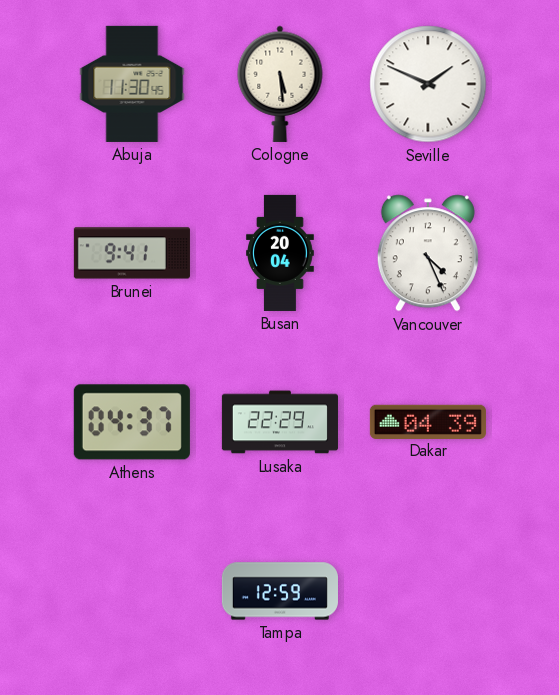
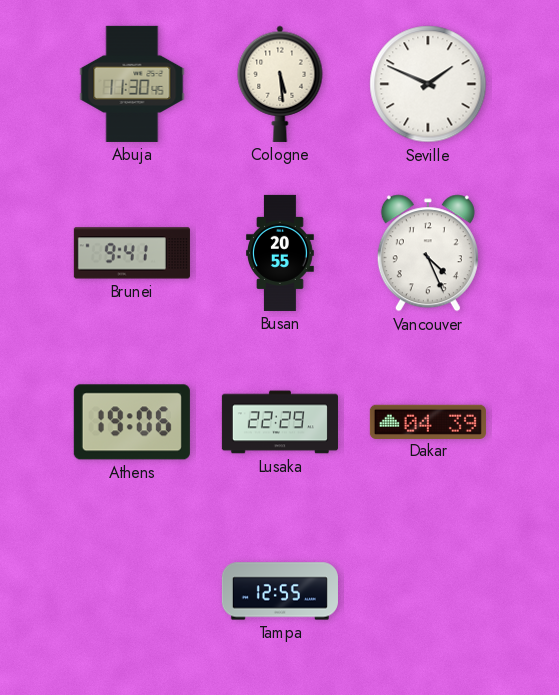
Busan: 20:04 -> 20:55 (281, 253)
Athens: 04:37 -> 19:06 (132, 422)
Tampa: 12:59 -> 12:55 (280, 591)
